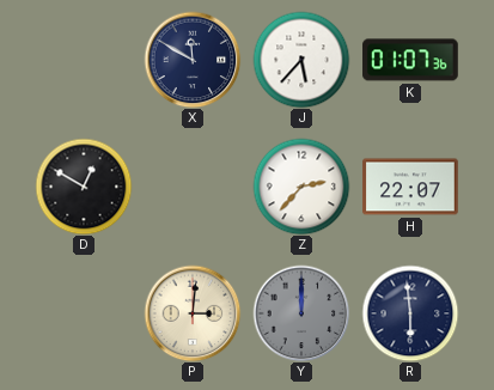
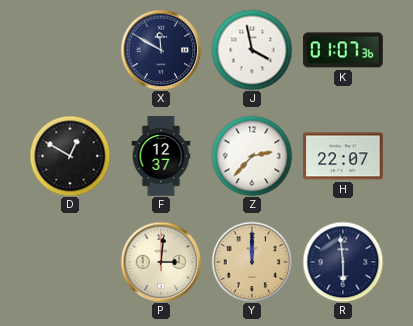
J: 5:37 -> 3:58 (252, 50)
F: none -> 12:37 (161, 156)
Y dial: grey -> champagne (252, 262)
